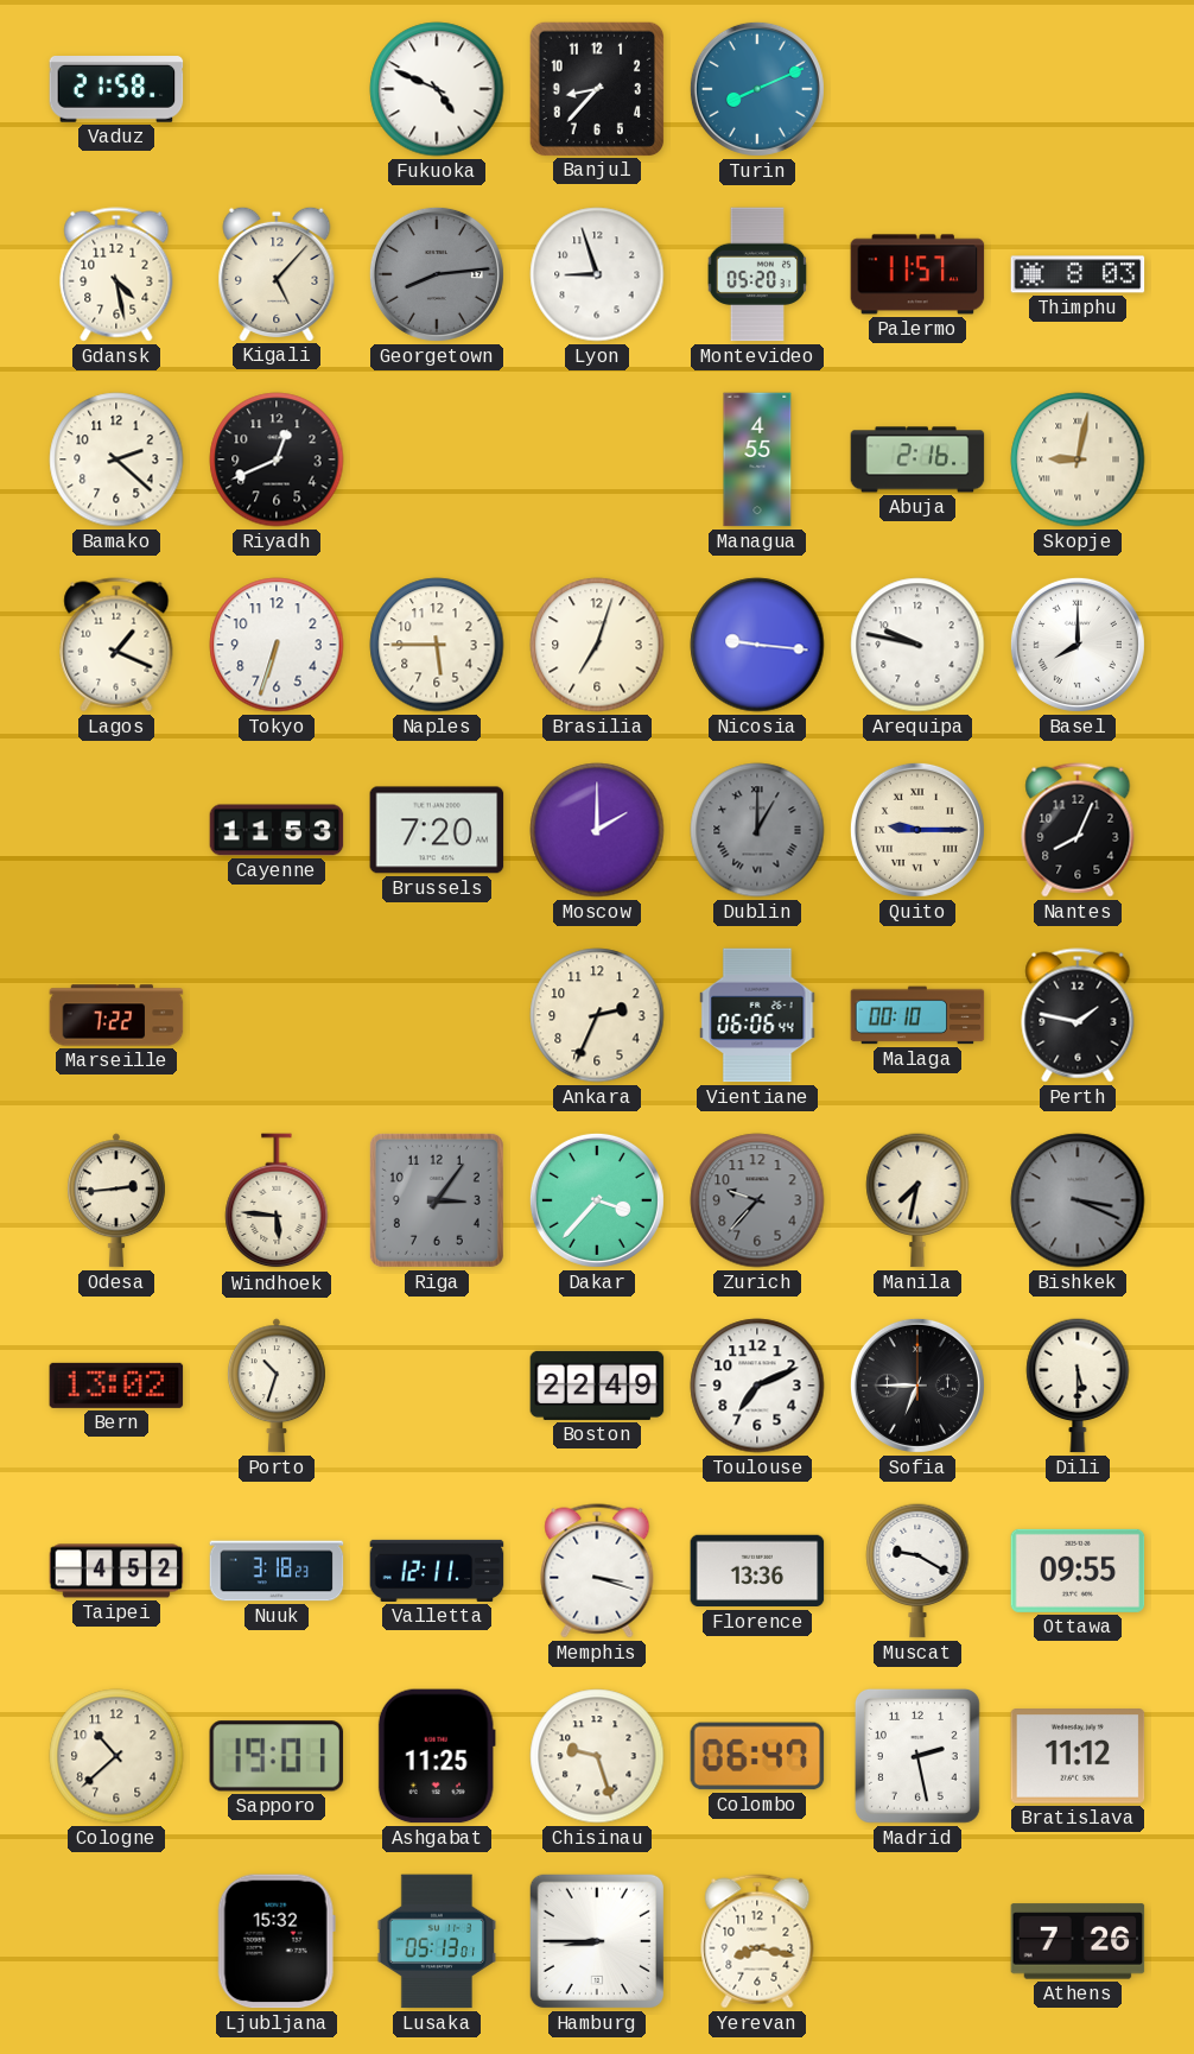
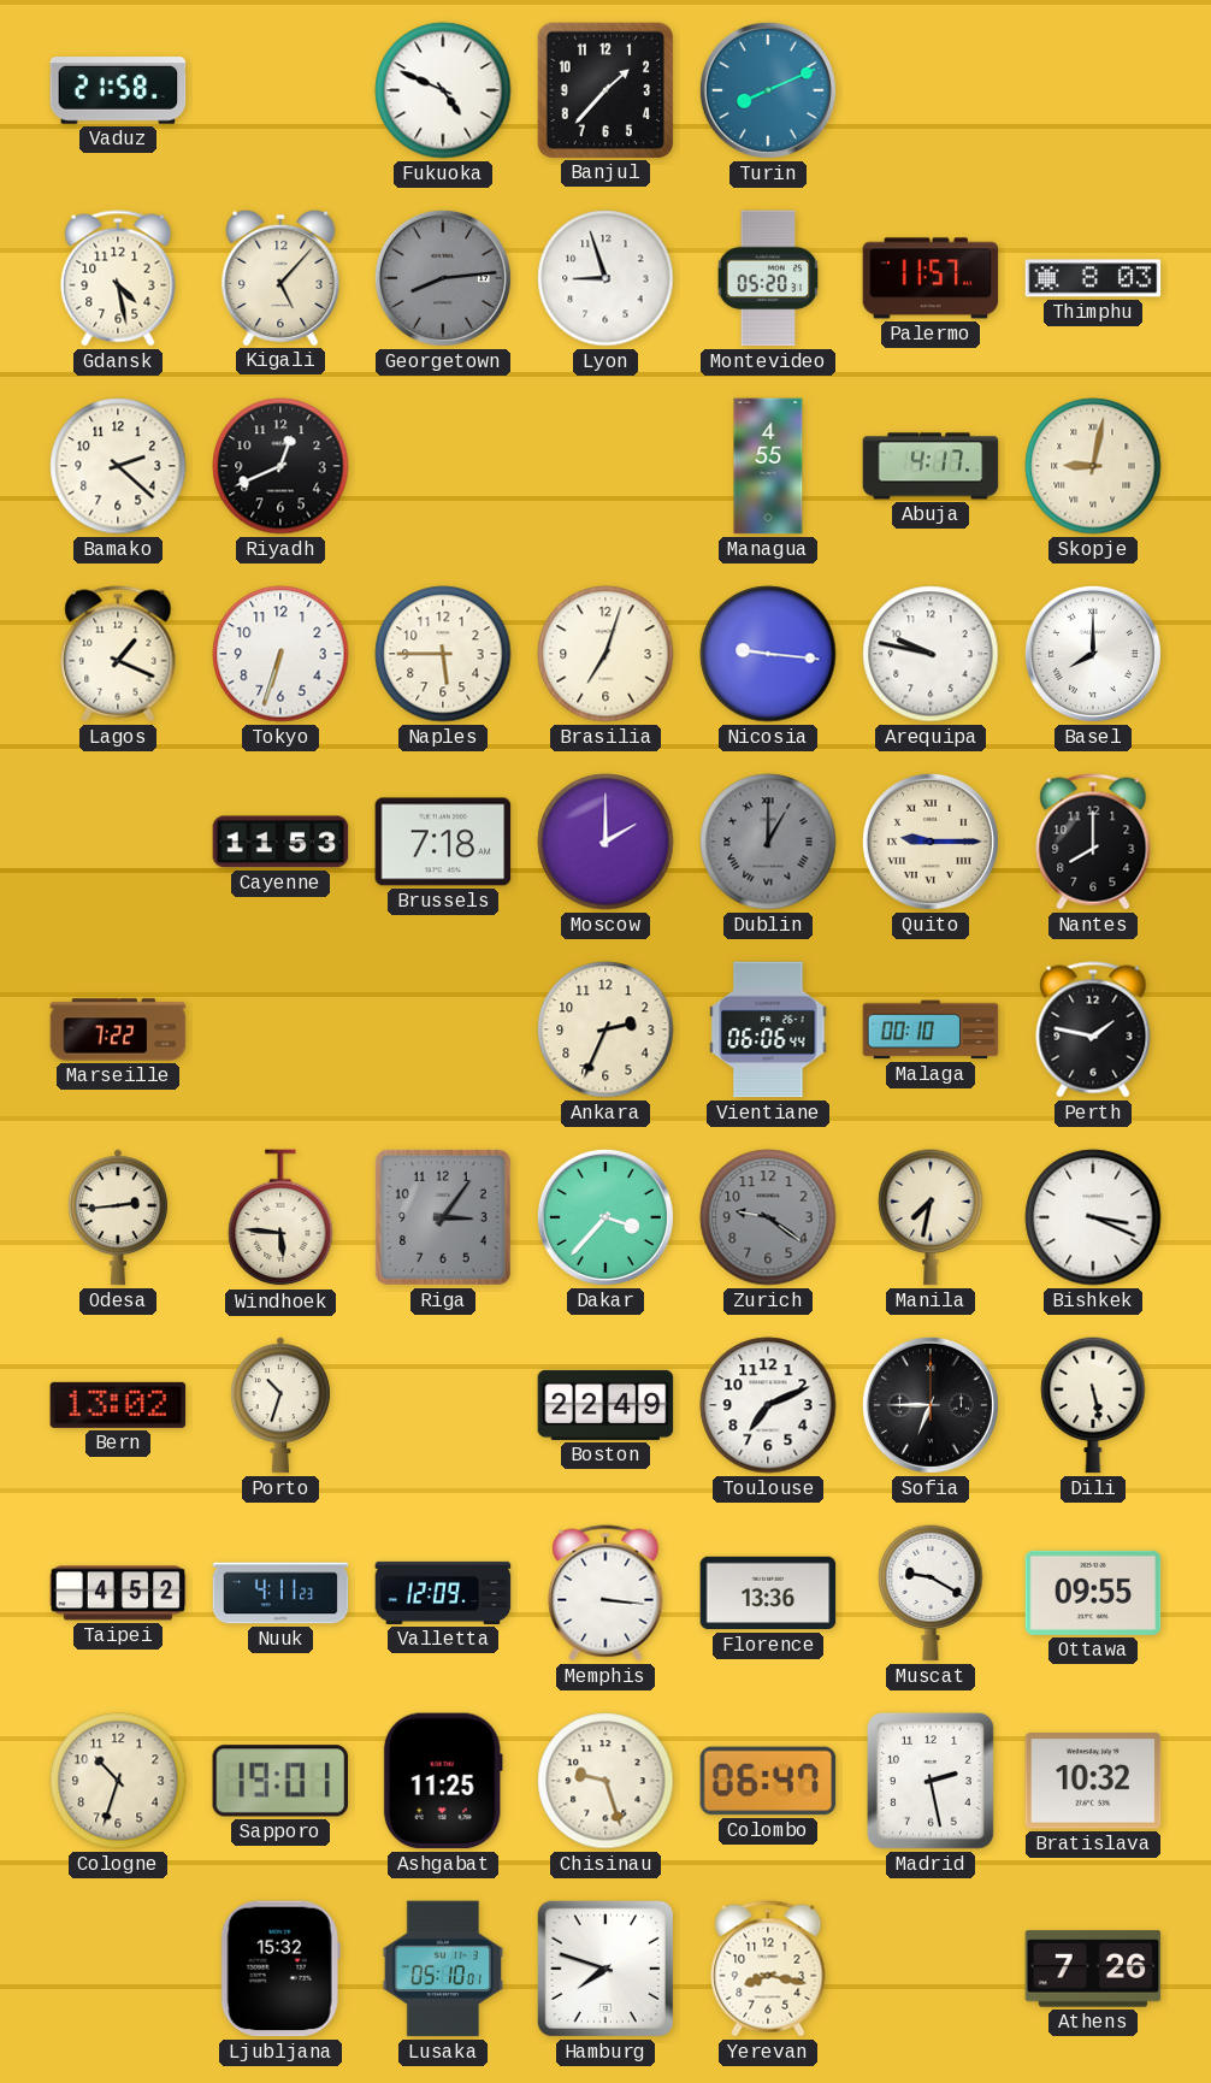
Banjul: 8:37 -> 1:37 (604, 89)
Abuja: 2:16 -> 4:17 (931, 466)
Brussels: 7:20 -> 7:18 (443, 842)
Nantes: 8:04 -> 8:00 (1093, 842)
Zurich: 9:37 -> 9:21 (768, 1217)
Bishkek dial: grey -> white (1093, 1217)
Dili: 5:30 -> 5:28 (1093, 1405)
Nuuk: 3:18 -> 4:11 (280, 1593)
Valletta: 12:11 -> 12:09 (443, 1593)
Memphis: 3:18 -> 3:16 (605, 1593)
Cologne: 10:38 -> 10:33 (118, 1781)
Bratislava: 11:12 -> 10:32 (1093, 1781)
Lusaka: 05:13 -> 05:10 (443, 1969)
Hamburg: 8:45 -> 7:48 (605, 1969)
